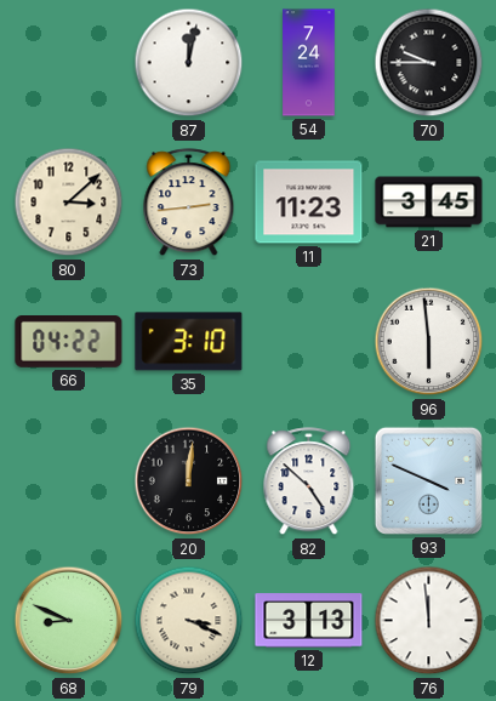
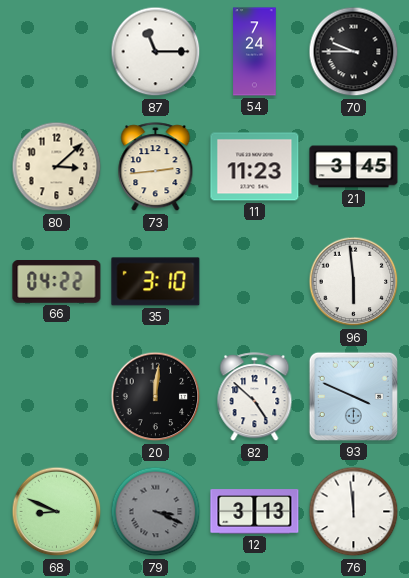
87: 12:02 -> 11:15 (156, 52)
79 dial: cream -> grey (156, 512)
